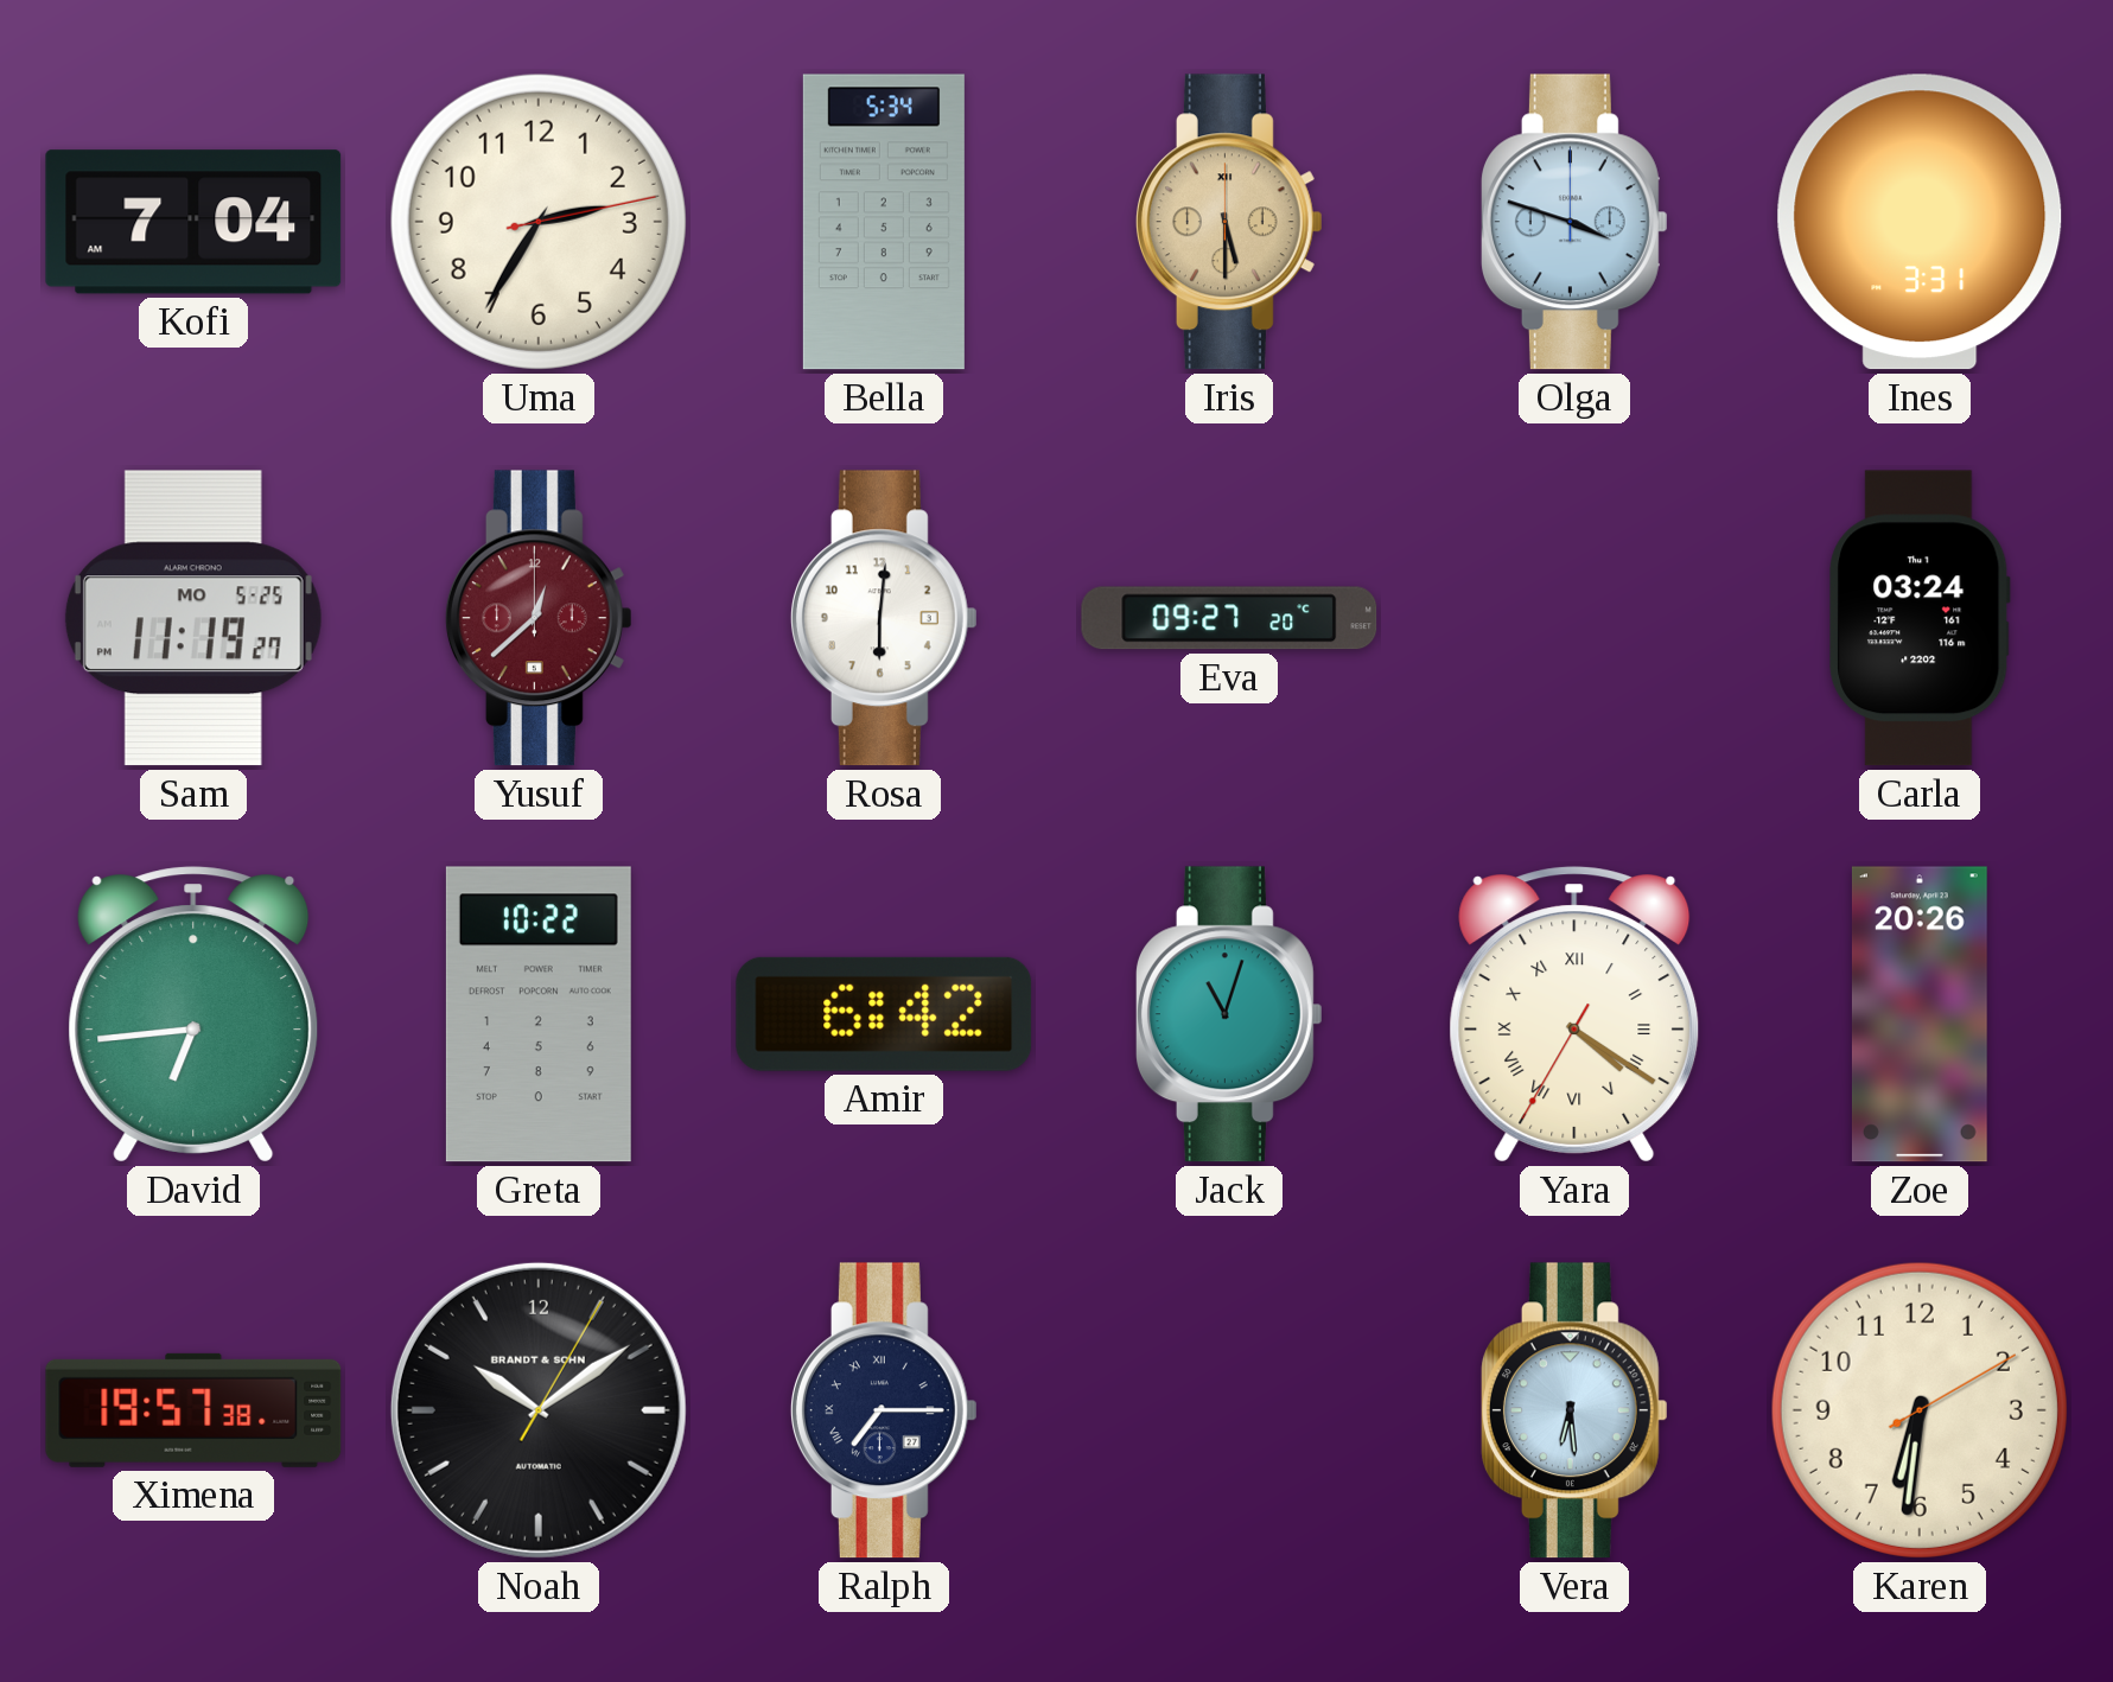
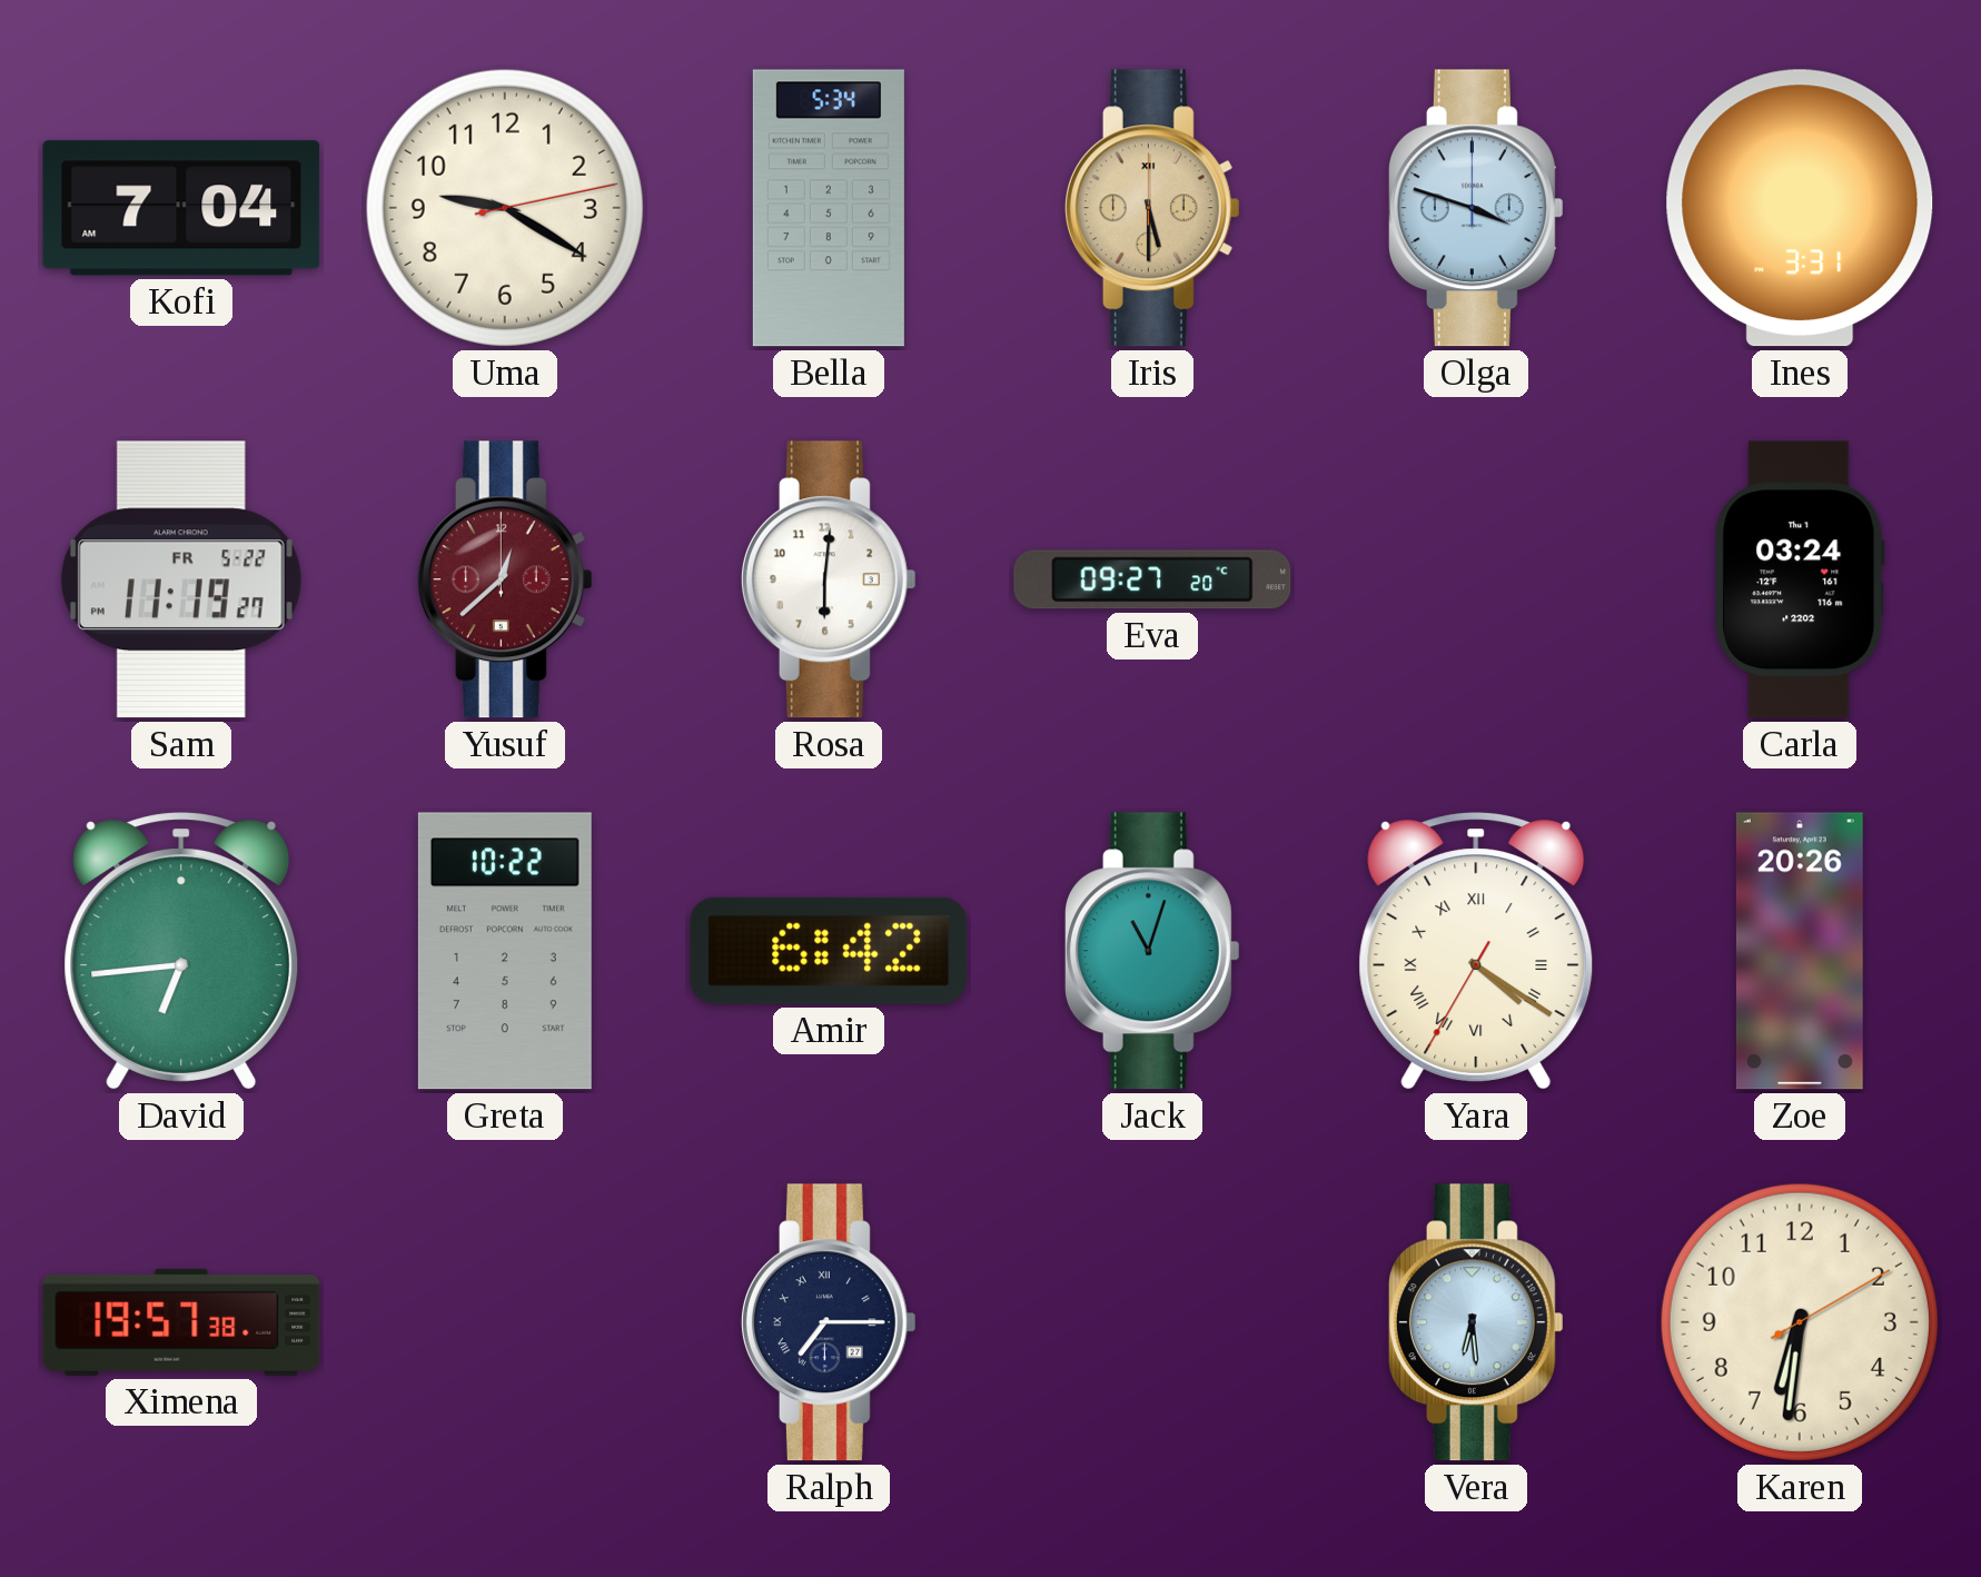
Uma: 2:35 -> 9:20 (505, 208)
Sam date: MO 5-25 -> FR 5-22 (181, 579)
Noah: 10:09 -> none (539, 1410)
